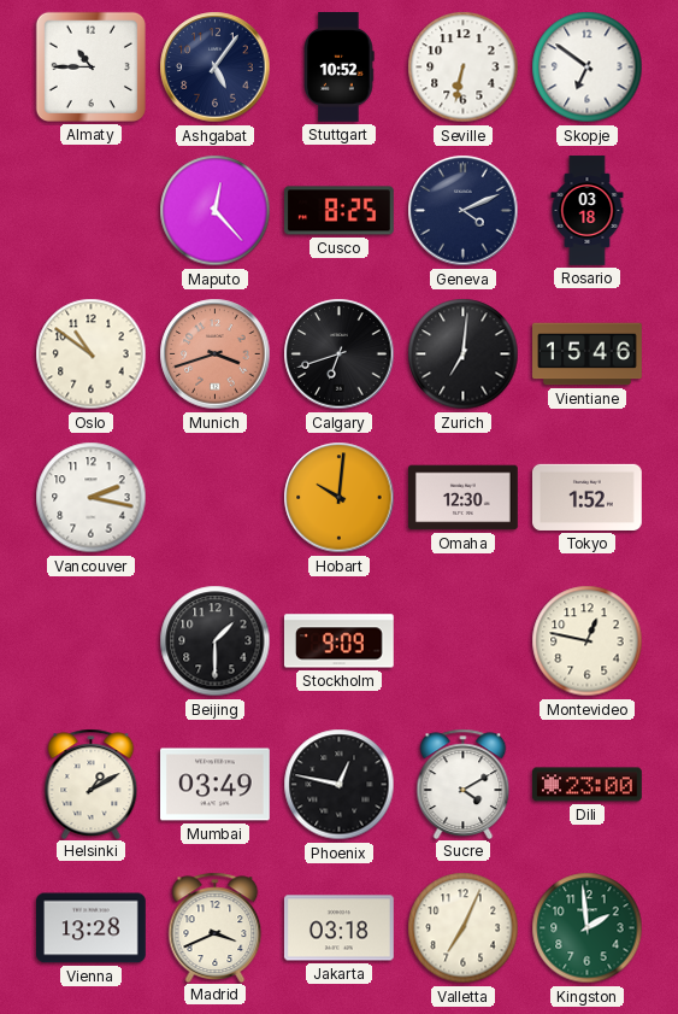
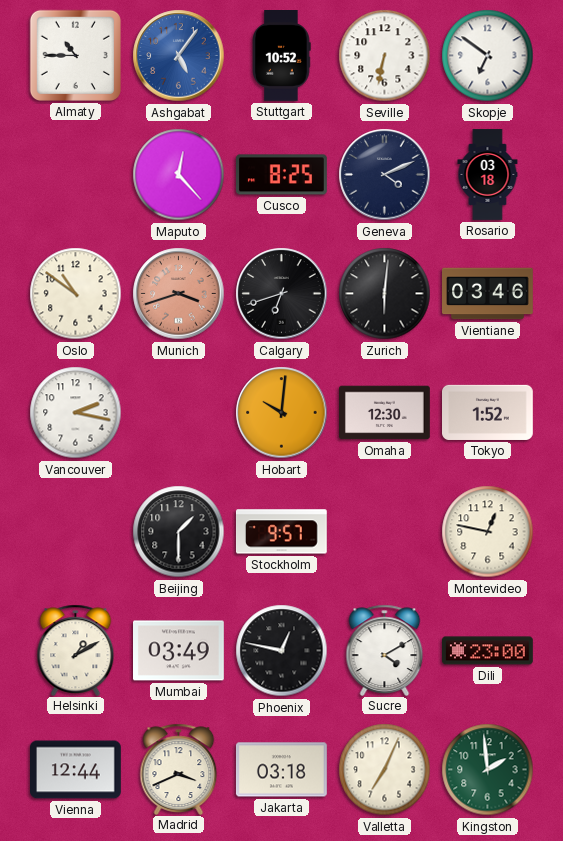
Ashgabat dial: navy -> blue (179, 56)
Zurich: 7:01 -> 6:01 (385, 294)
Vientiane: 15:46 -> 03:46 (488, 294)
Stockholm: 9:09 -> 9:57 (281, 532)
Vienna: 13:28 -> 12:44 (76, 770)
